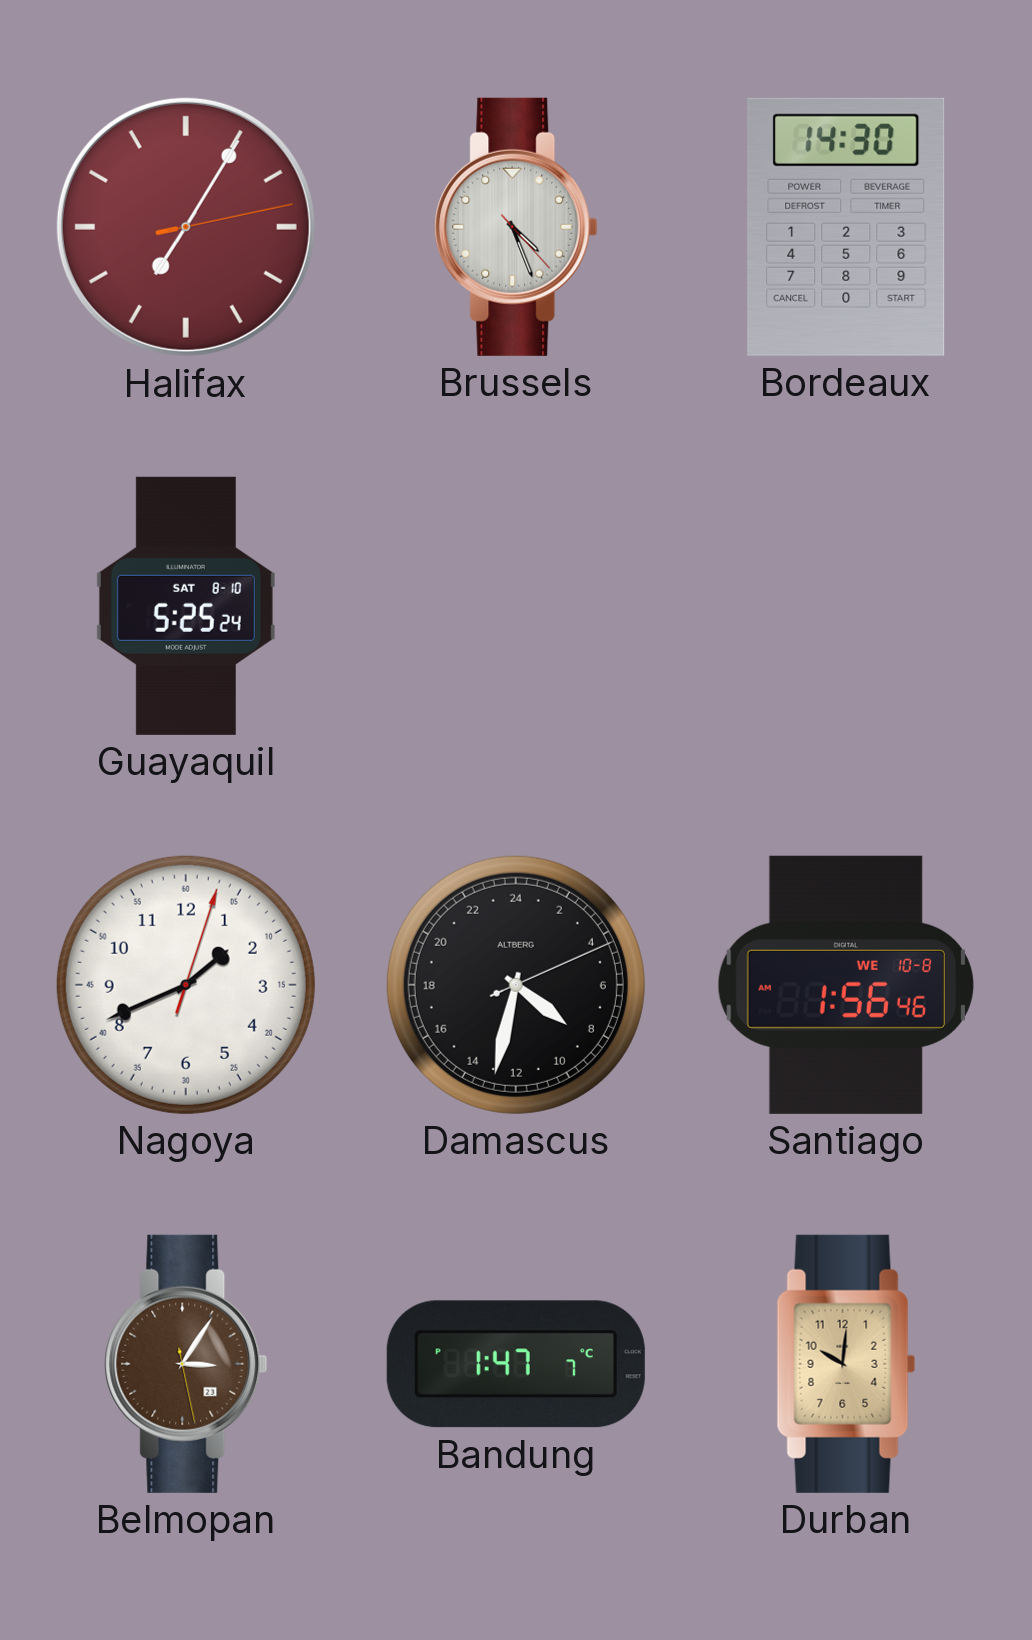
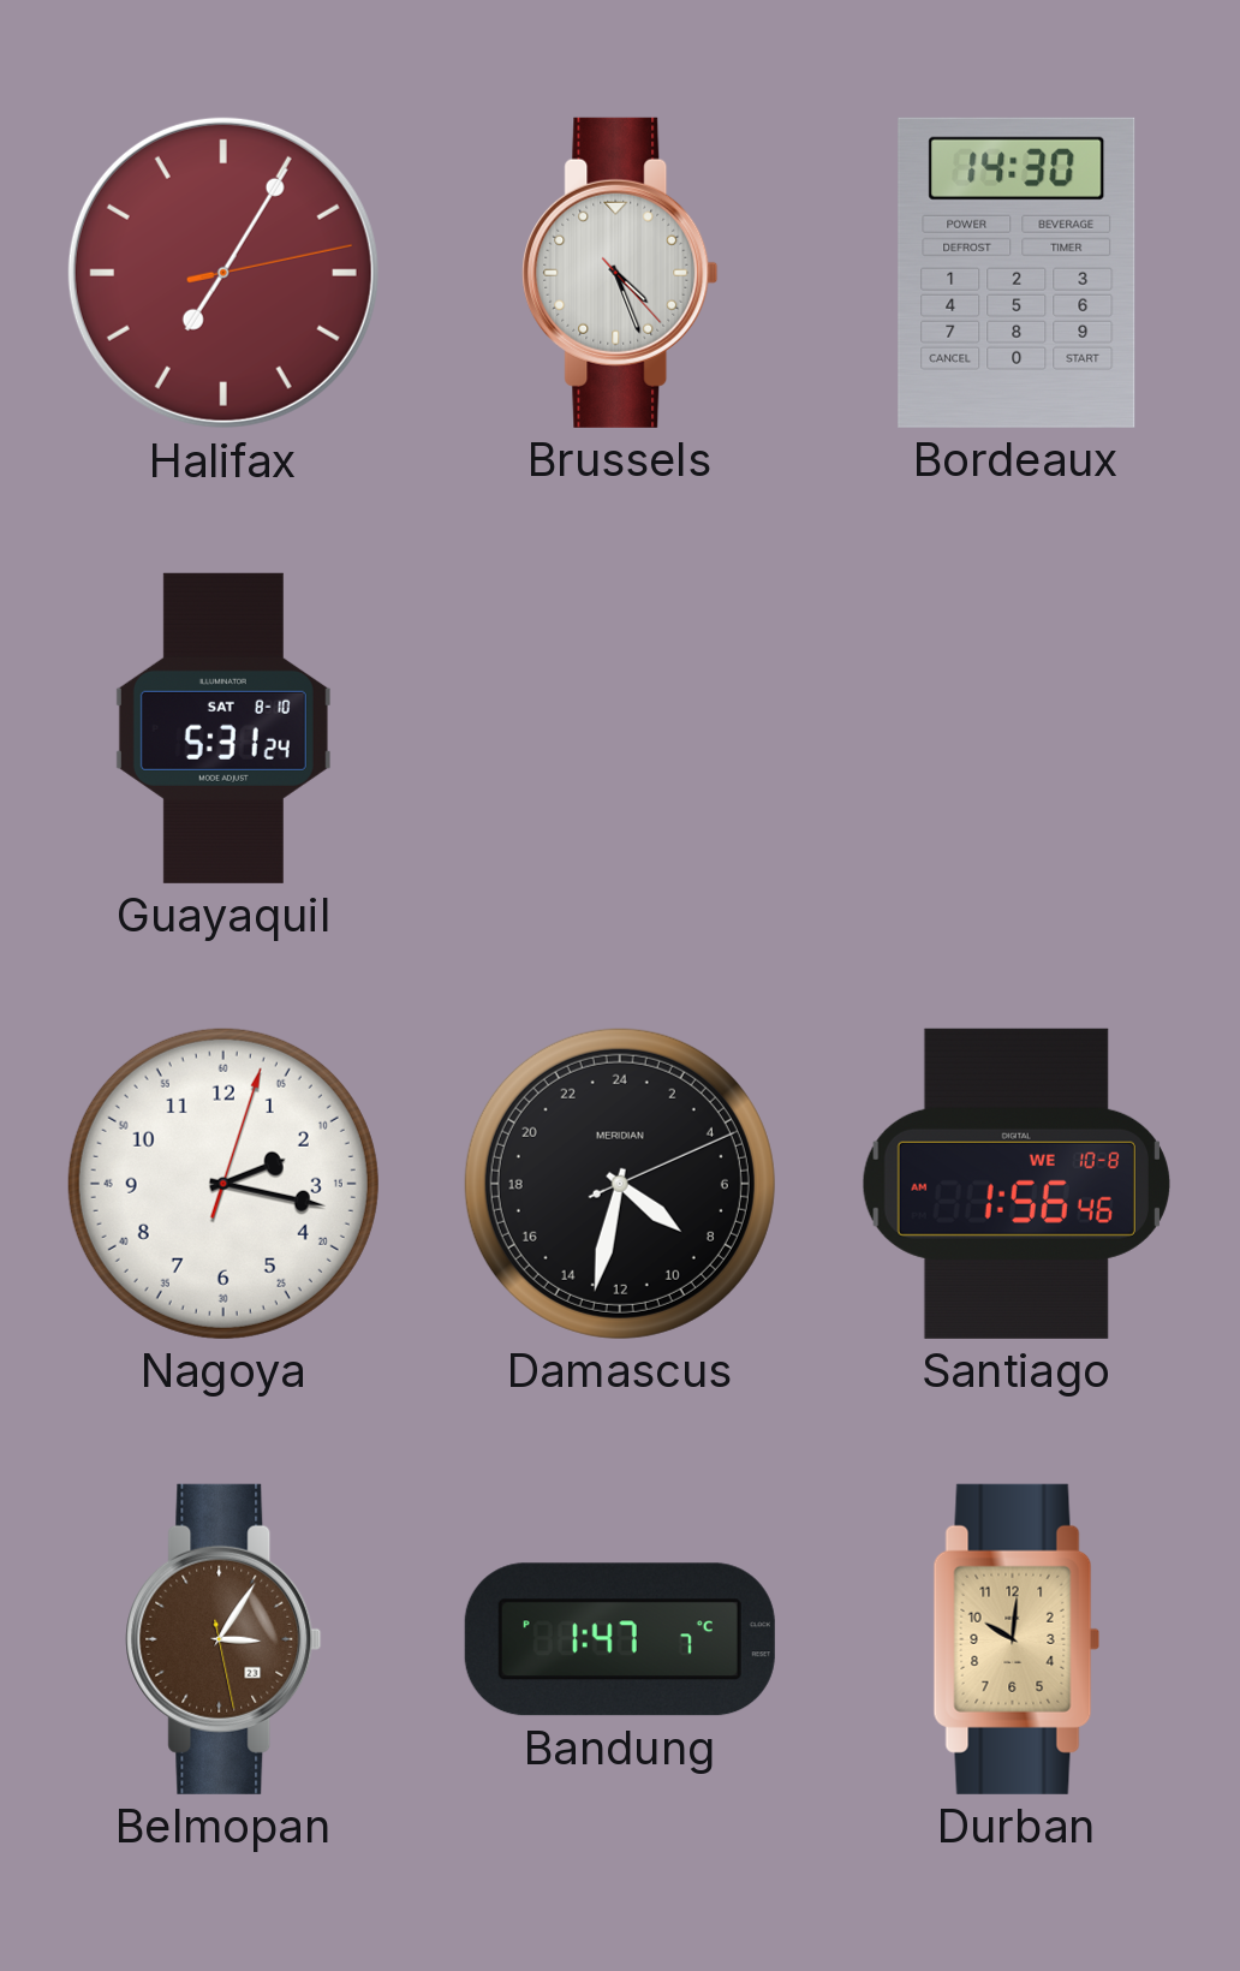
Guayaquil: 5:25 -> 5:31 (223, 728)
Nagoya: 1:41 -> 2:17 (223, 1184)
Damascus brand: ALTBERG -> MERIDIAN (620, 1184)
